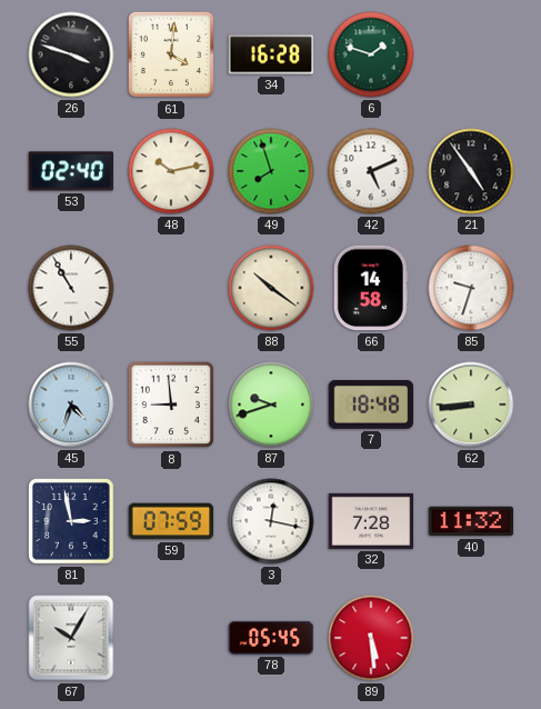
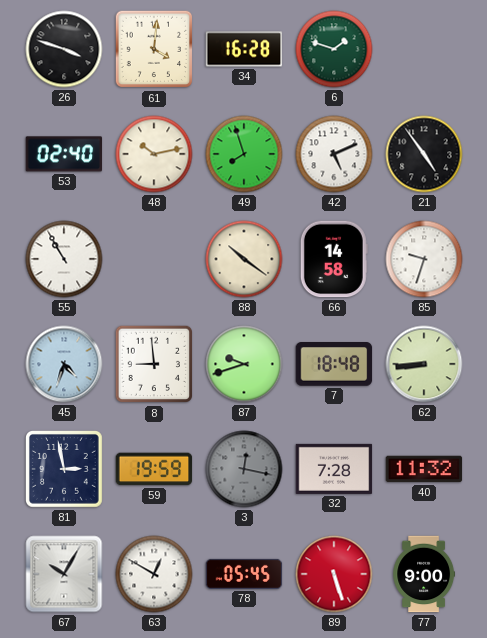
59: 07:59 -> 19:59 (154, 469)
3 dial: white -> grey (244, 469)
63: none -> 12:50 (154, 574)
89: 5:29 -> 5:27 (334, 574)
77: none -> 9:00 (423, 574)
